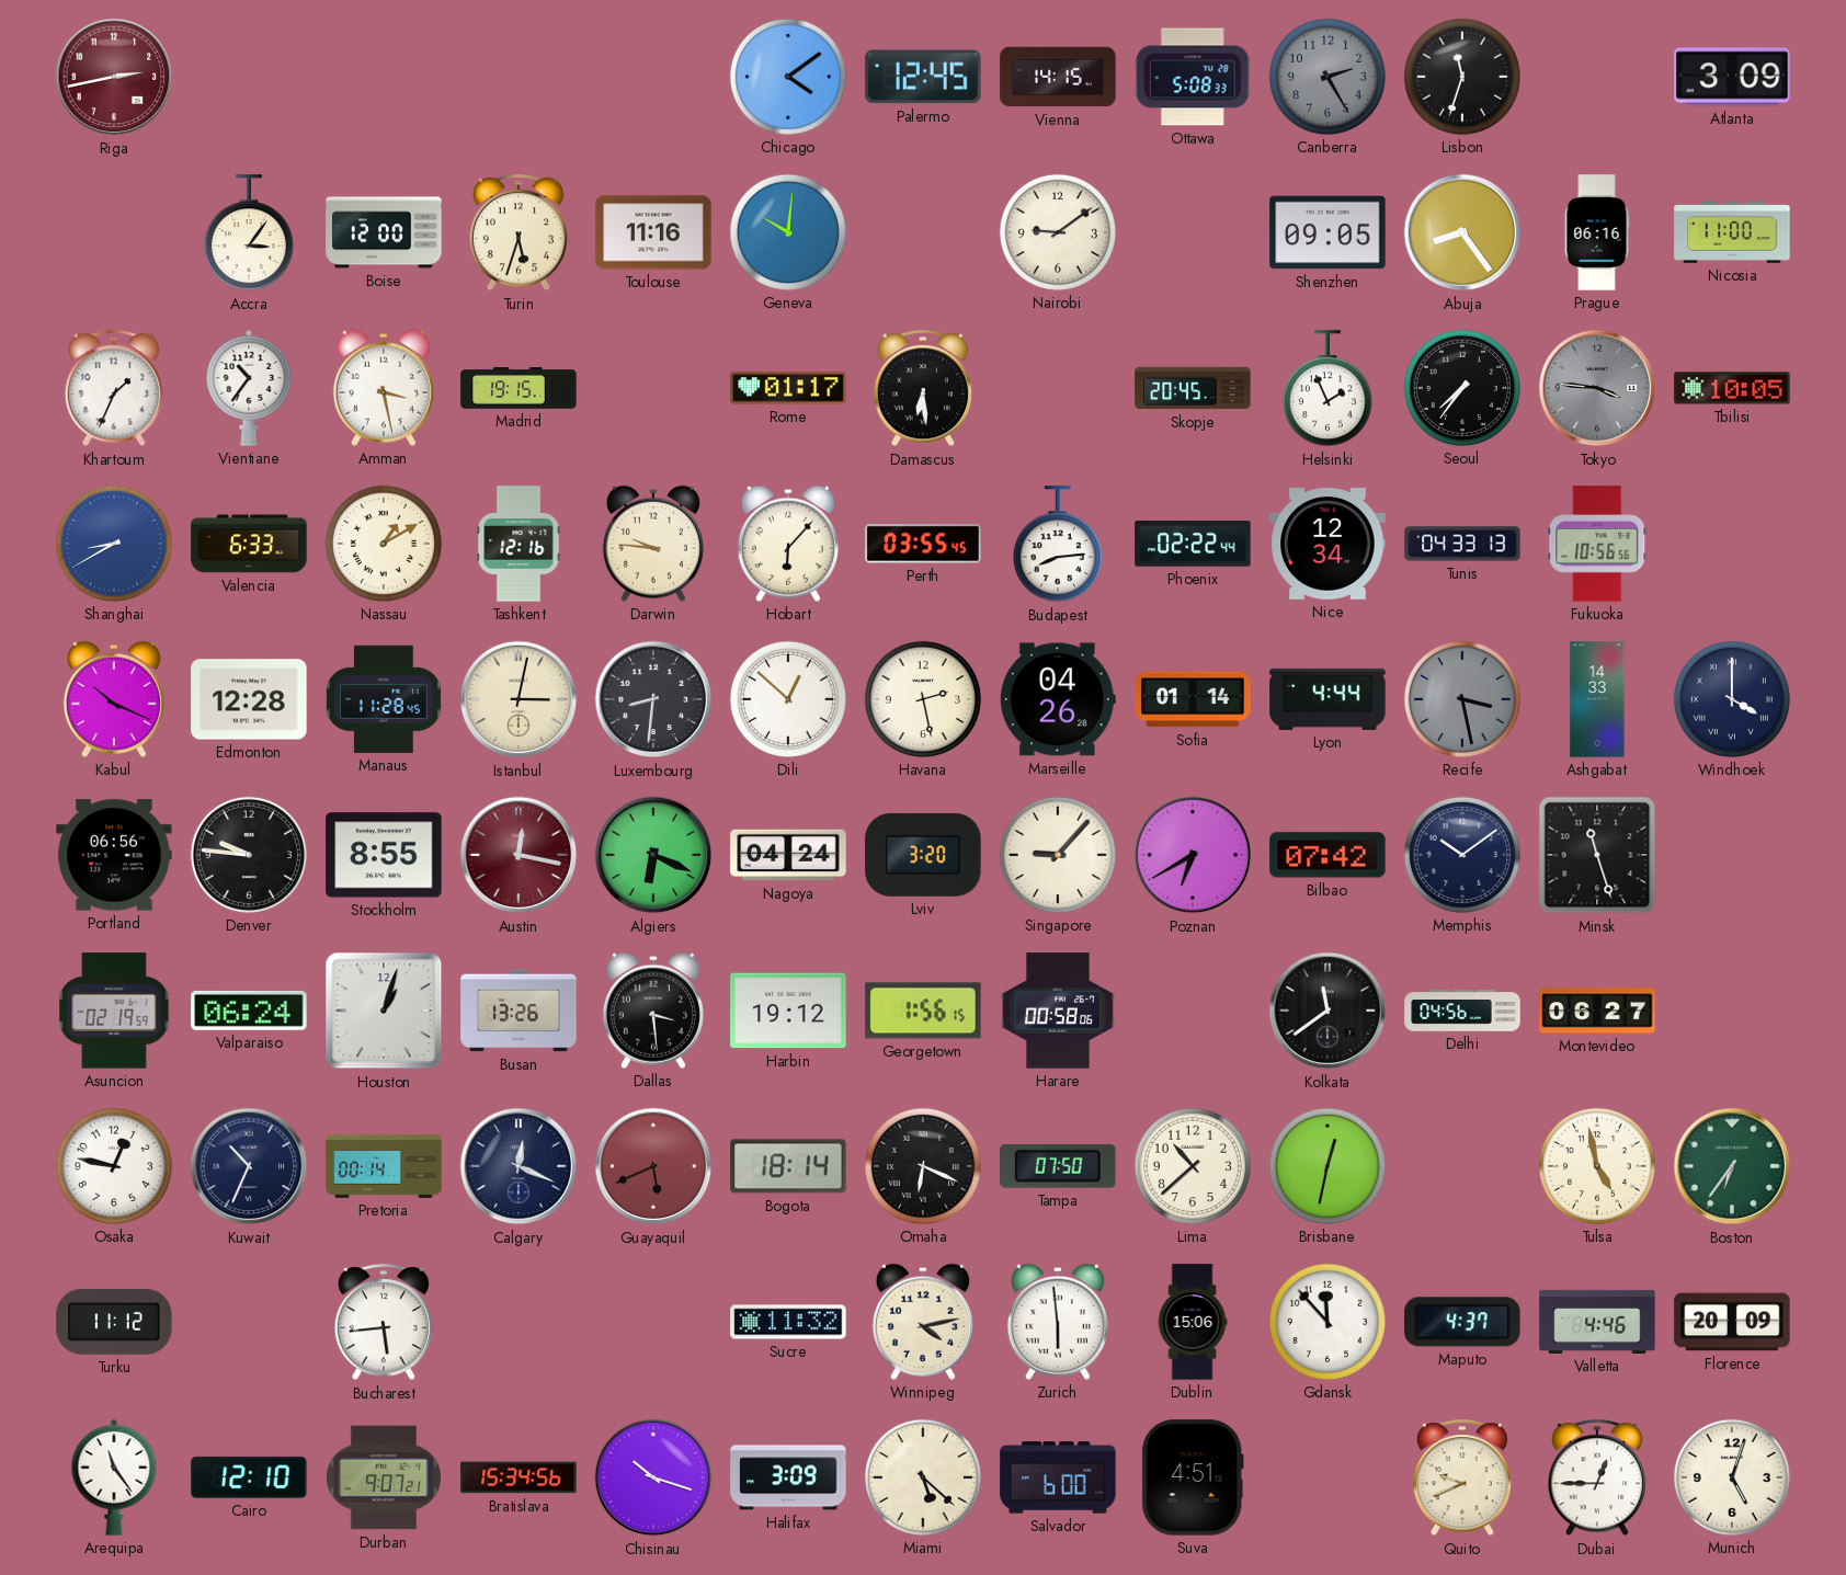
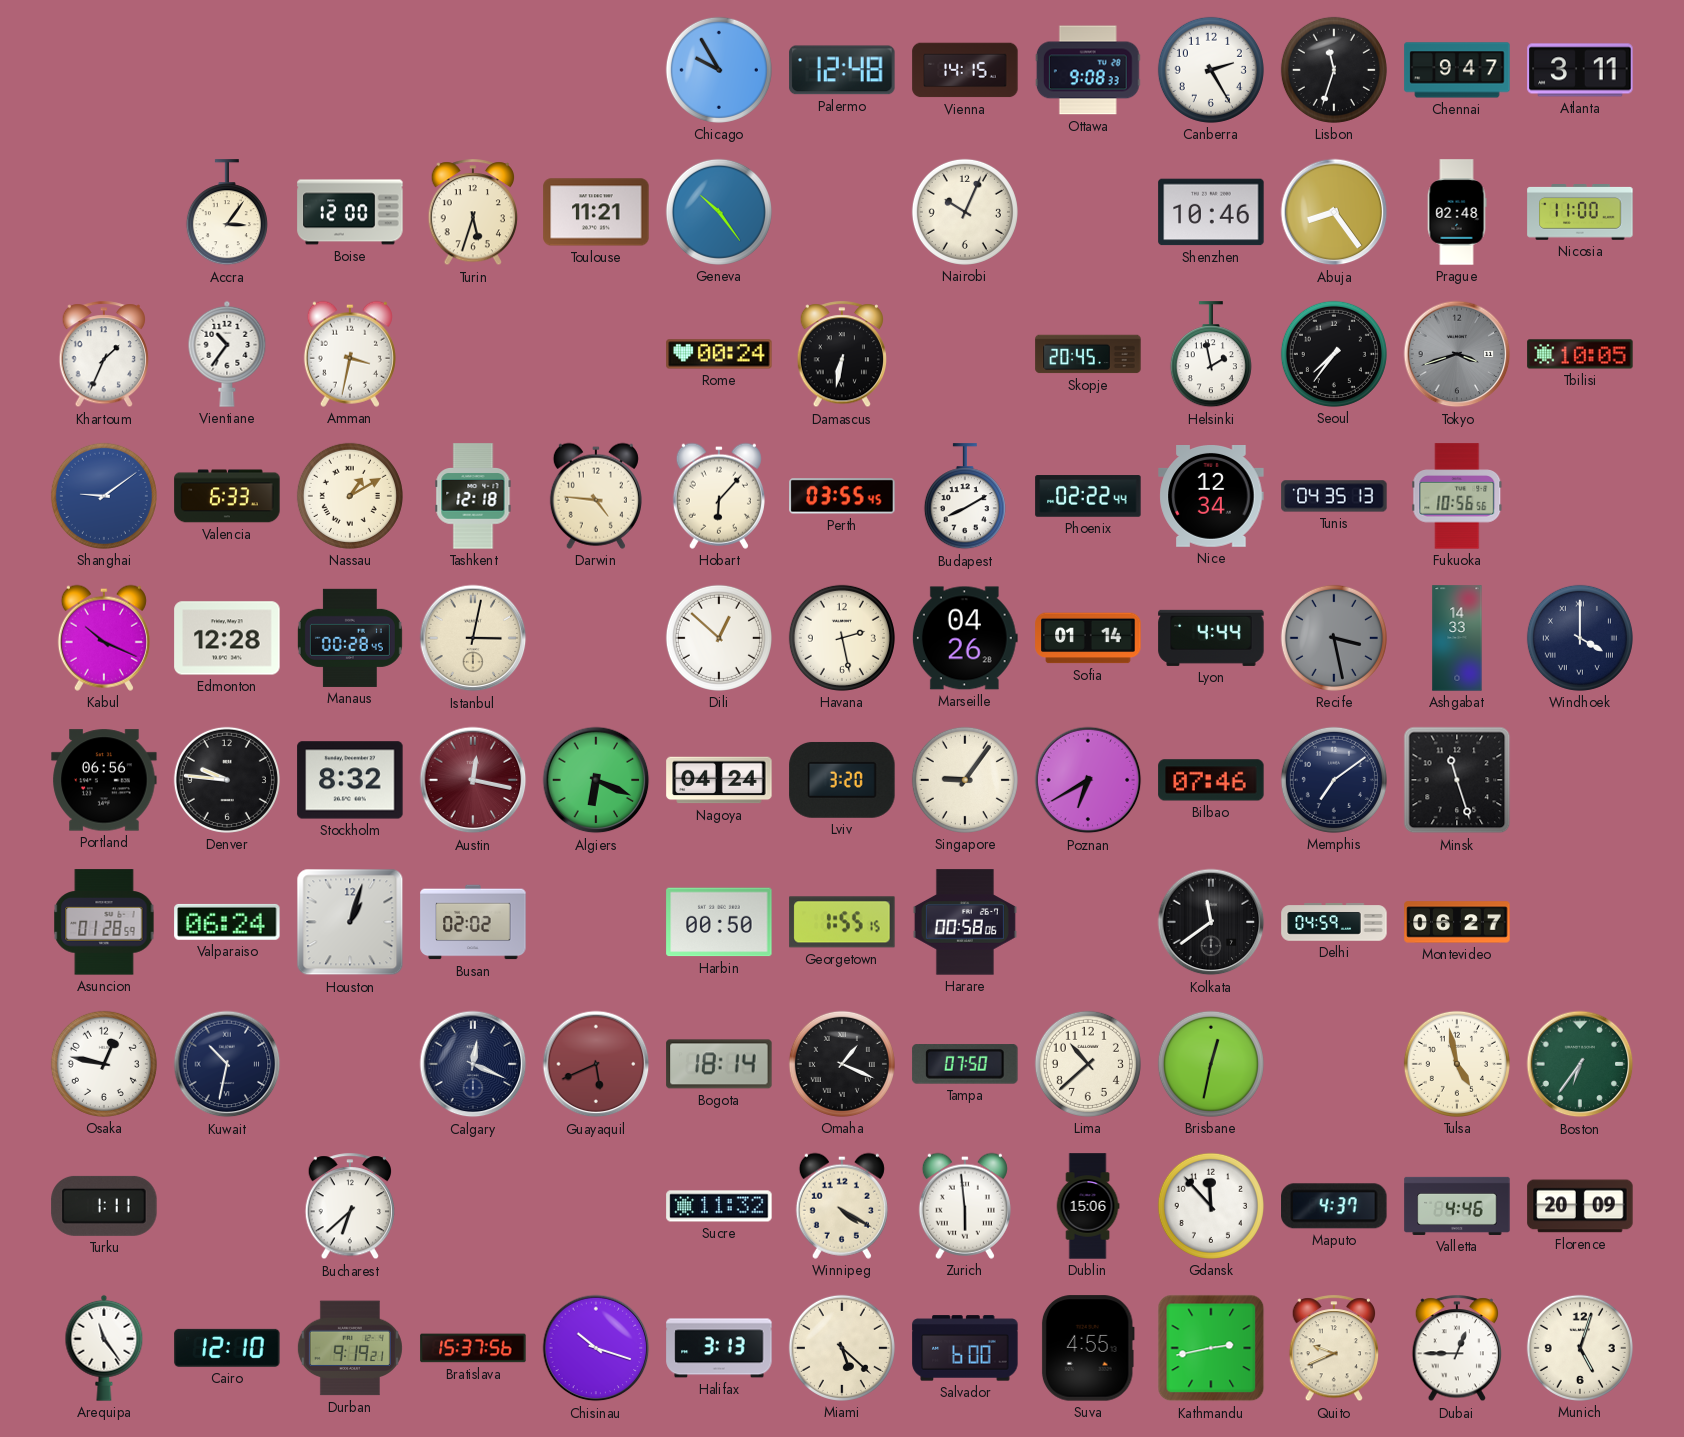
Riga: 2:43 -> none (114, 77)
Chicago: 4:09 -> 9:55 (719, 70)
Palermo: 12:45 -> 12:48 (842, 70)
Ottawa: 5:08 -> 9:08 (1088, 70)
Canberra dial: grey -> white (1211, 70)
Chennai: none -> 9:47 (1457, 70)
Atlanta: 3:09 -> 3:11 (1580, 70)
Toulouse: 11:16 -> 11:21 (596, 212)
Geneva: 10:01 -> 10:24 (719, 212)
Nairobi: 9:09 -> 10:04 (965, 212)
Shenzhen: 09:05 -> 10:46 (1211, 212)
Prague: 06:16 -> 02:48 (1457, 212)
Amman: 3:28 -> 3:32 (350, 354)
Madrid: 19:15 -> none (519, 389)
Rome: 01:17 -> 00:24 (719, 354)
Damascus: 6:29 -> 6:32 (841, 355)
Helsinki: 1:56 -> 1:58 (1211, 355)
Tokyo: 3:46 -> 3:42 (1457, 354)
Shanghai: 8:40 -> 9:09 (104, 496)
Tashkent: 12:16 -> 12:18 (473, 496)
Darwin: 9:46 -> 4:46 (596, 496)
Budapest: 8:14 -> 8:10 (965, 497)
Tunis: 04:33 -> 04:35 (1334, 496)
Manaus: 11:28 -> 00:28 (350, 638)
Luxembourg: 8:31 -> none (653, 699)
Stockholm: 8:55 -> 8:32 (350, 780)
Singapore: 9:07 -> 9:06 (965, 780)
Bilbao: 07:42 -> 07:46 (1211, 780)
Memphis: 10:09 -> 7:09 (1334, 780)
Asuncion: 02:19 -> 01:28 (104, 922)
Busan: 13:26 -> 02:02 (473, 922)
Dallas: 3:29 -> none (653, 1011)
Harbin: 19:12 -> 00:50 (719, 922)
Georgetown: 1:56 -> 1:55 (842, 922)
Delhi: 04:56 -> 04:59 (1334, 922)
Kuwait: 10:34 -> 10:32 (227, 1064)
Pretoria: 00:14 -> none (384, 1166)
Omaha: 6:19 -> 1:19 (842, 1064)
Turku: 11:12 -> 1:11 (104, 1206)
Bucharest: 5:44 -> 6:38 (349, 1207)
Winnipeg: 4:13 -> 4:20 (842, 1206)
Durban: 9:07 -> 9:19 (350, 1348)
Bratislava: 15:34 -> 15:37 (473, 1348)
Halifax: 3:09 -> 3:13 (719, 1348)
Suva: 4:51 -> 4:55 (1088, 1348)
Kathmandu: none -> 2:43 (1211, 1348)
